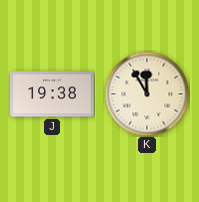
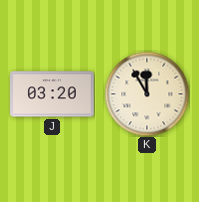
J: 19:38 -> 03:20 (52, 94)
